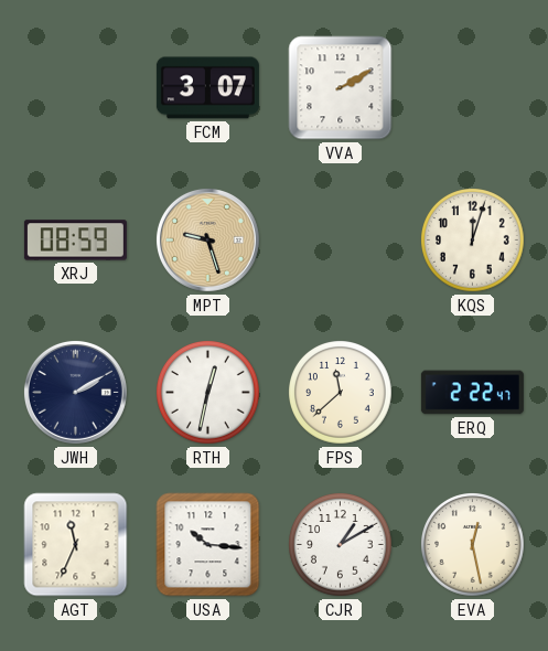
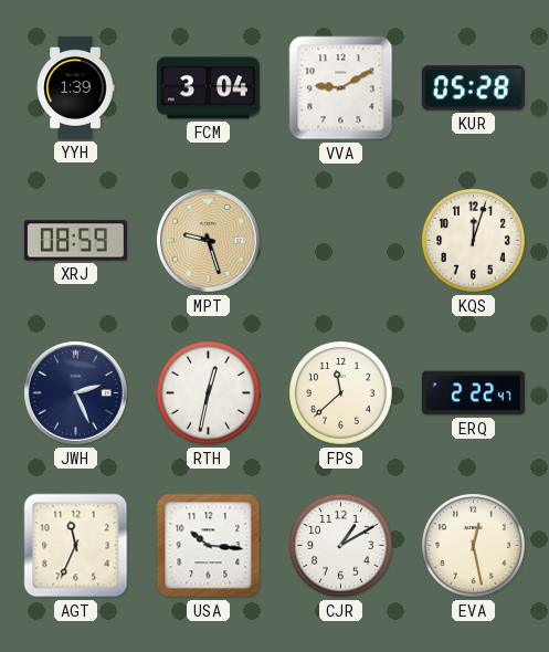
YYH: none -> 1:39 (75, 87)
FCM: 3:07 -> 3:04 (208, 88)
VVA: 2:10 -> 9:10 (341, 88)
KUR: none -> 05:28 (473, 88)
JWH: 2:10 -> 2:26 (75, 392)
